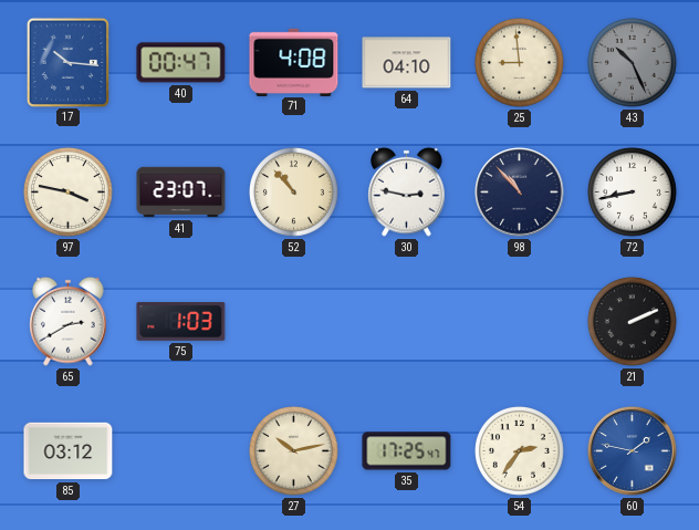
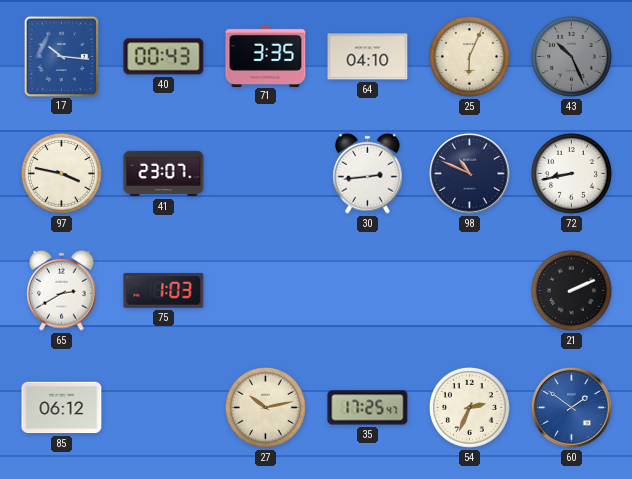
40: 00:47 -> 00:43 (164, 57)
71: 4:08 -> 3:35 (266, 56)
25: 8:59 -> 6:04 (470, 57)
52: 10:53 -> none (294, 193)
30: 2:47 -> 2:44 (368, 173)
98: 10:53 -> 10:49 (470, 174)
85: 03:12 -> 06:12 (62, 408)
54: 2:36 -> 2:34 (470, 408)
60: 1:47 -> 1:51 (572, 408)
